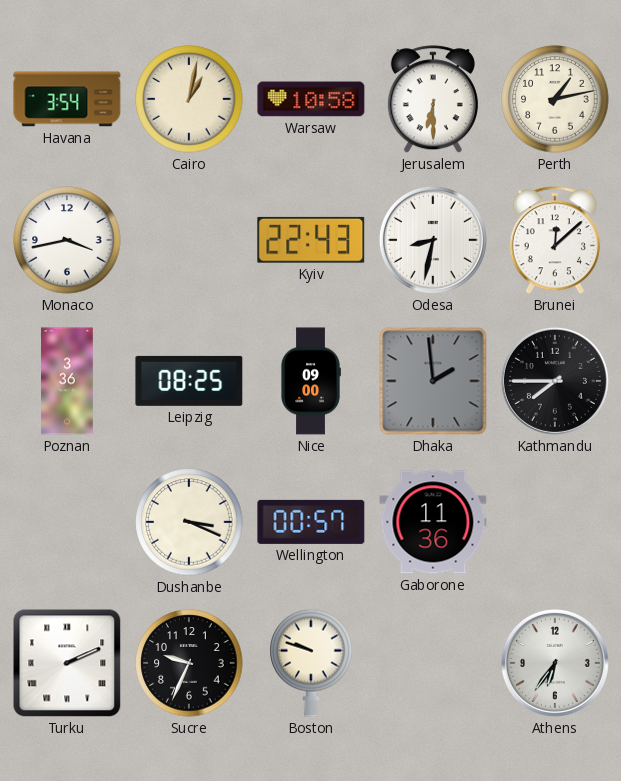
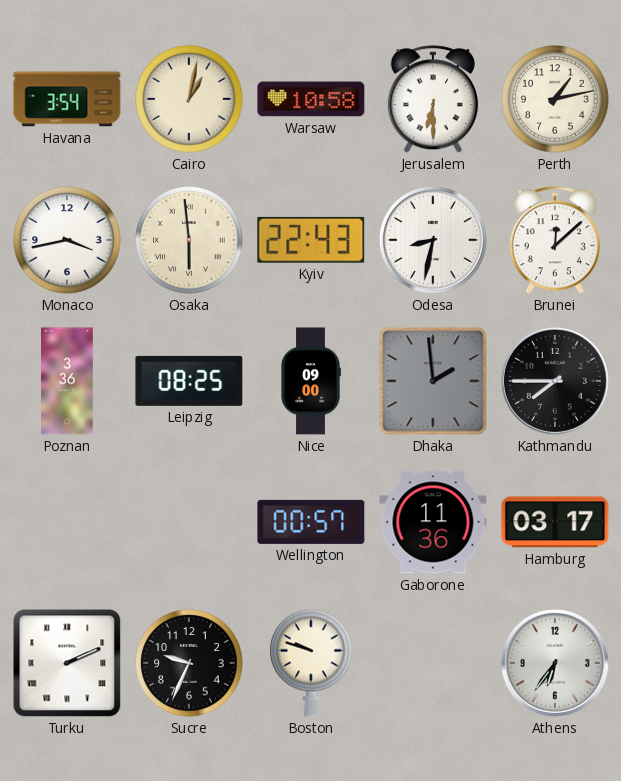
Osaka: none -> 5:59 (189, 240)
Dushanbe: 3:19 -> none (189, 522)
Hamburg: none -> 03:17 (555, 522)
